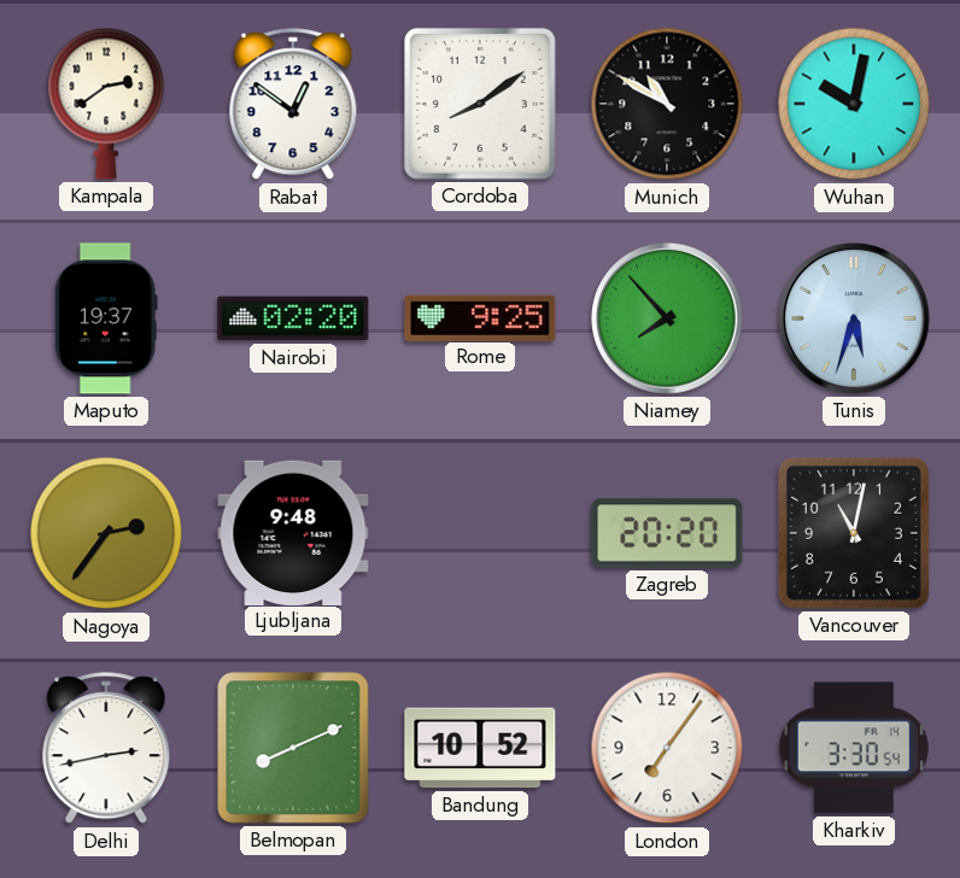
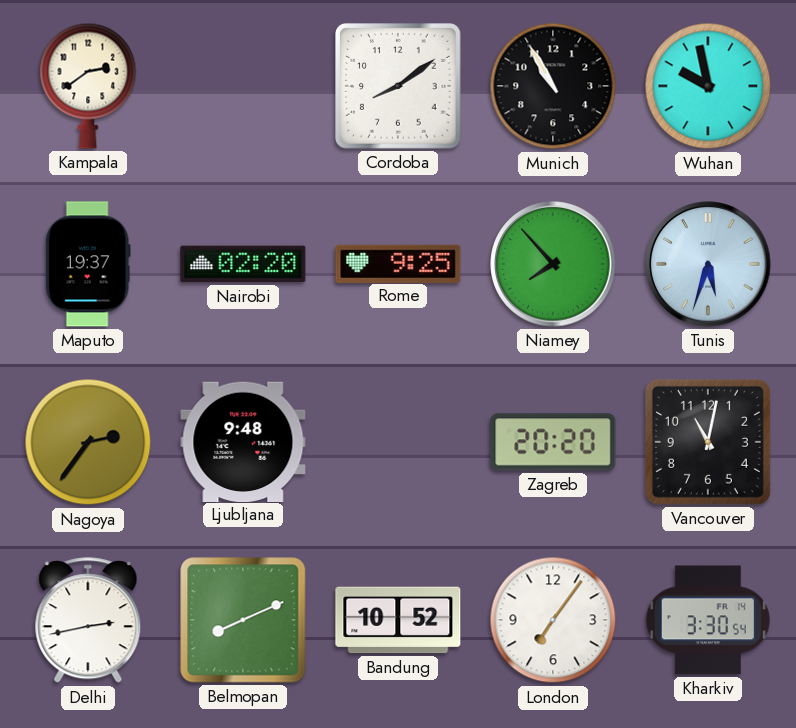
Rabat: 12:51 -> none (293, 105)
Munich: 10:50 -> 10:55 (553, 86)
Wuhan: 10:02 -> 9:58 (708, 86)
